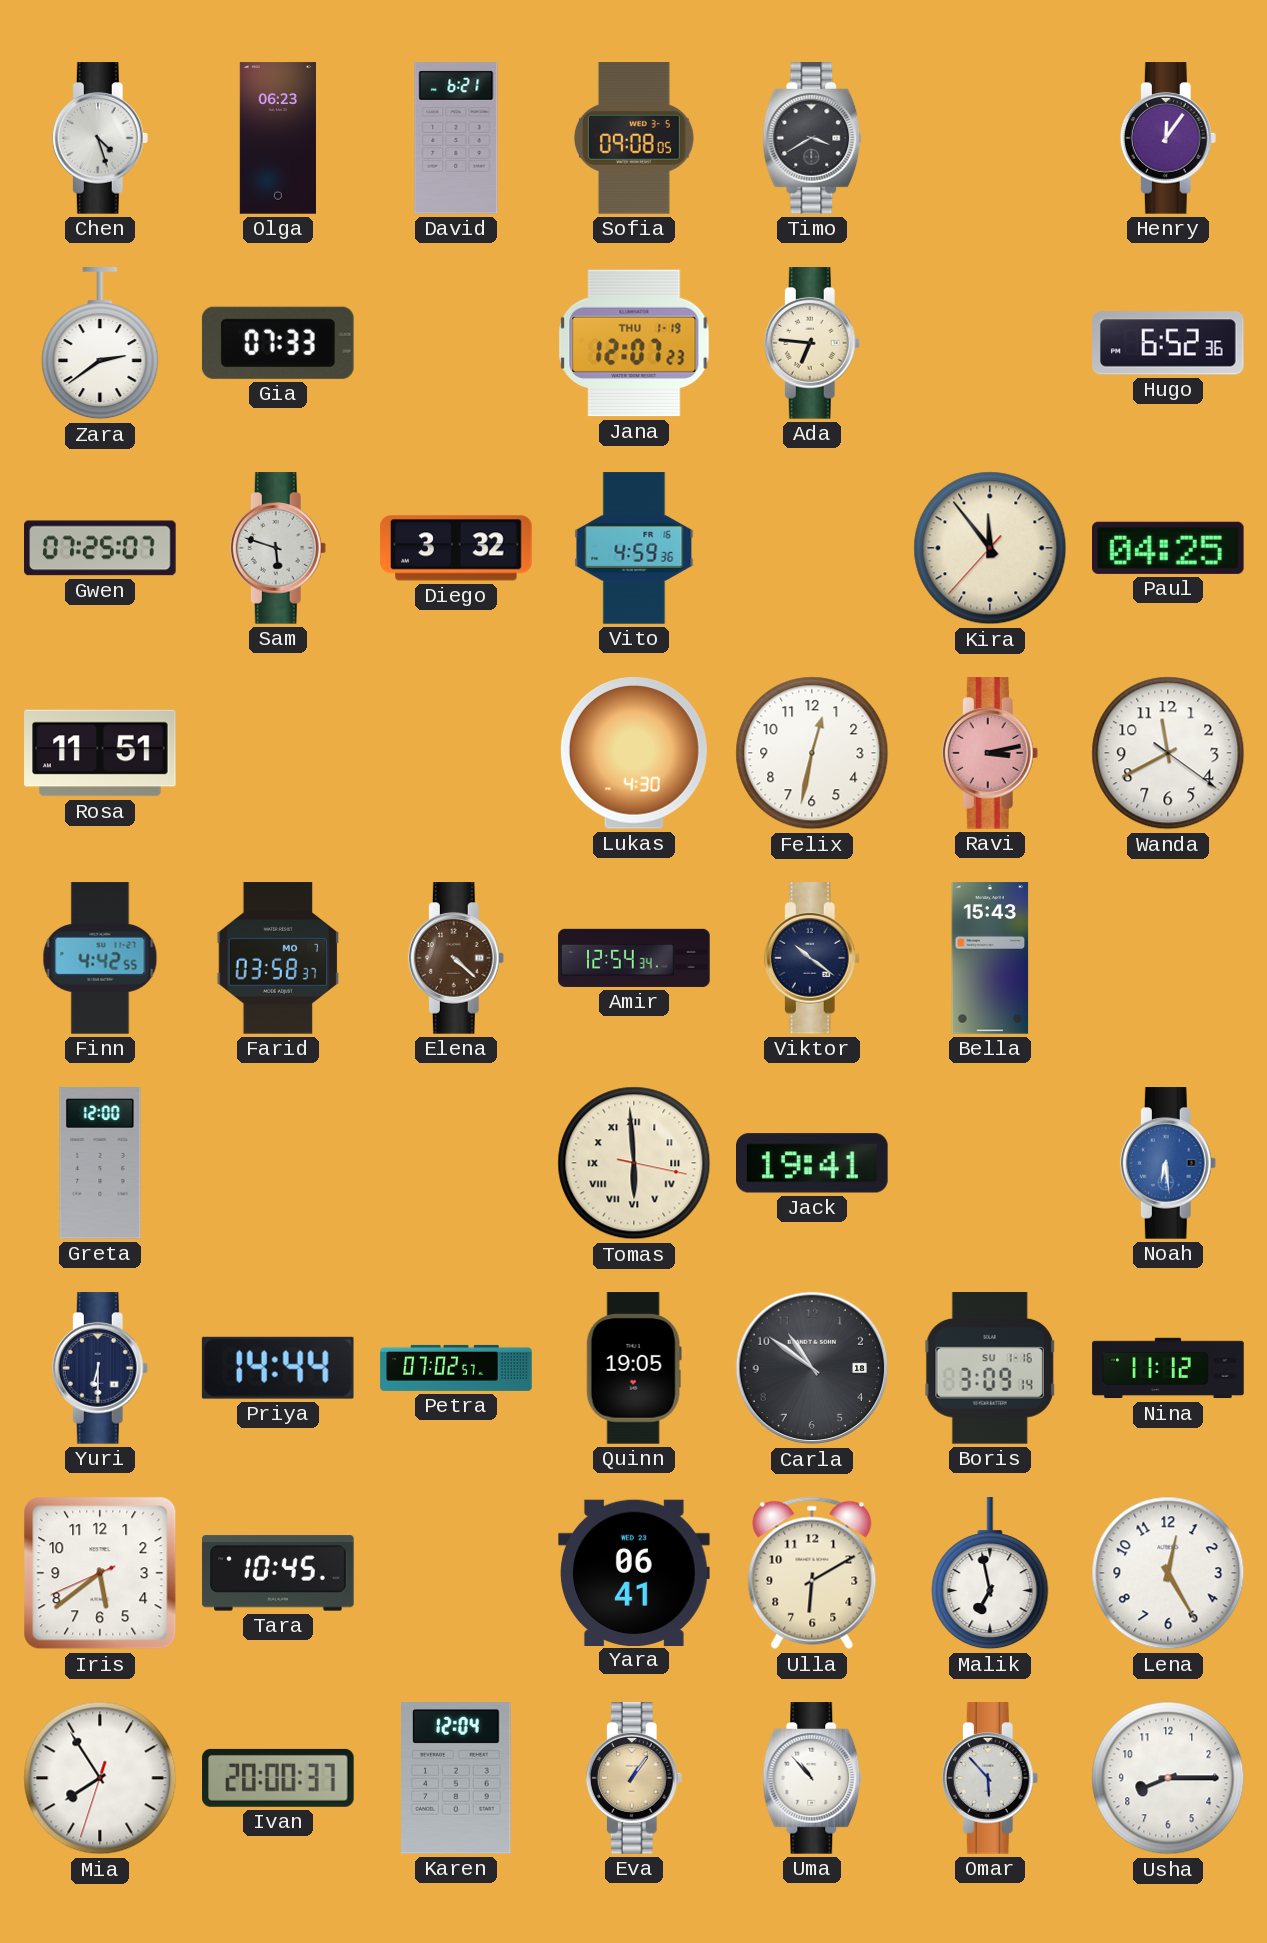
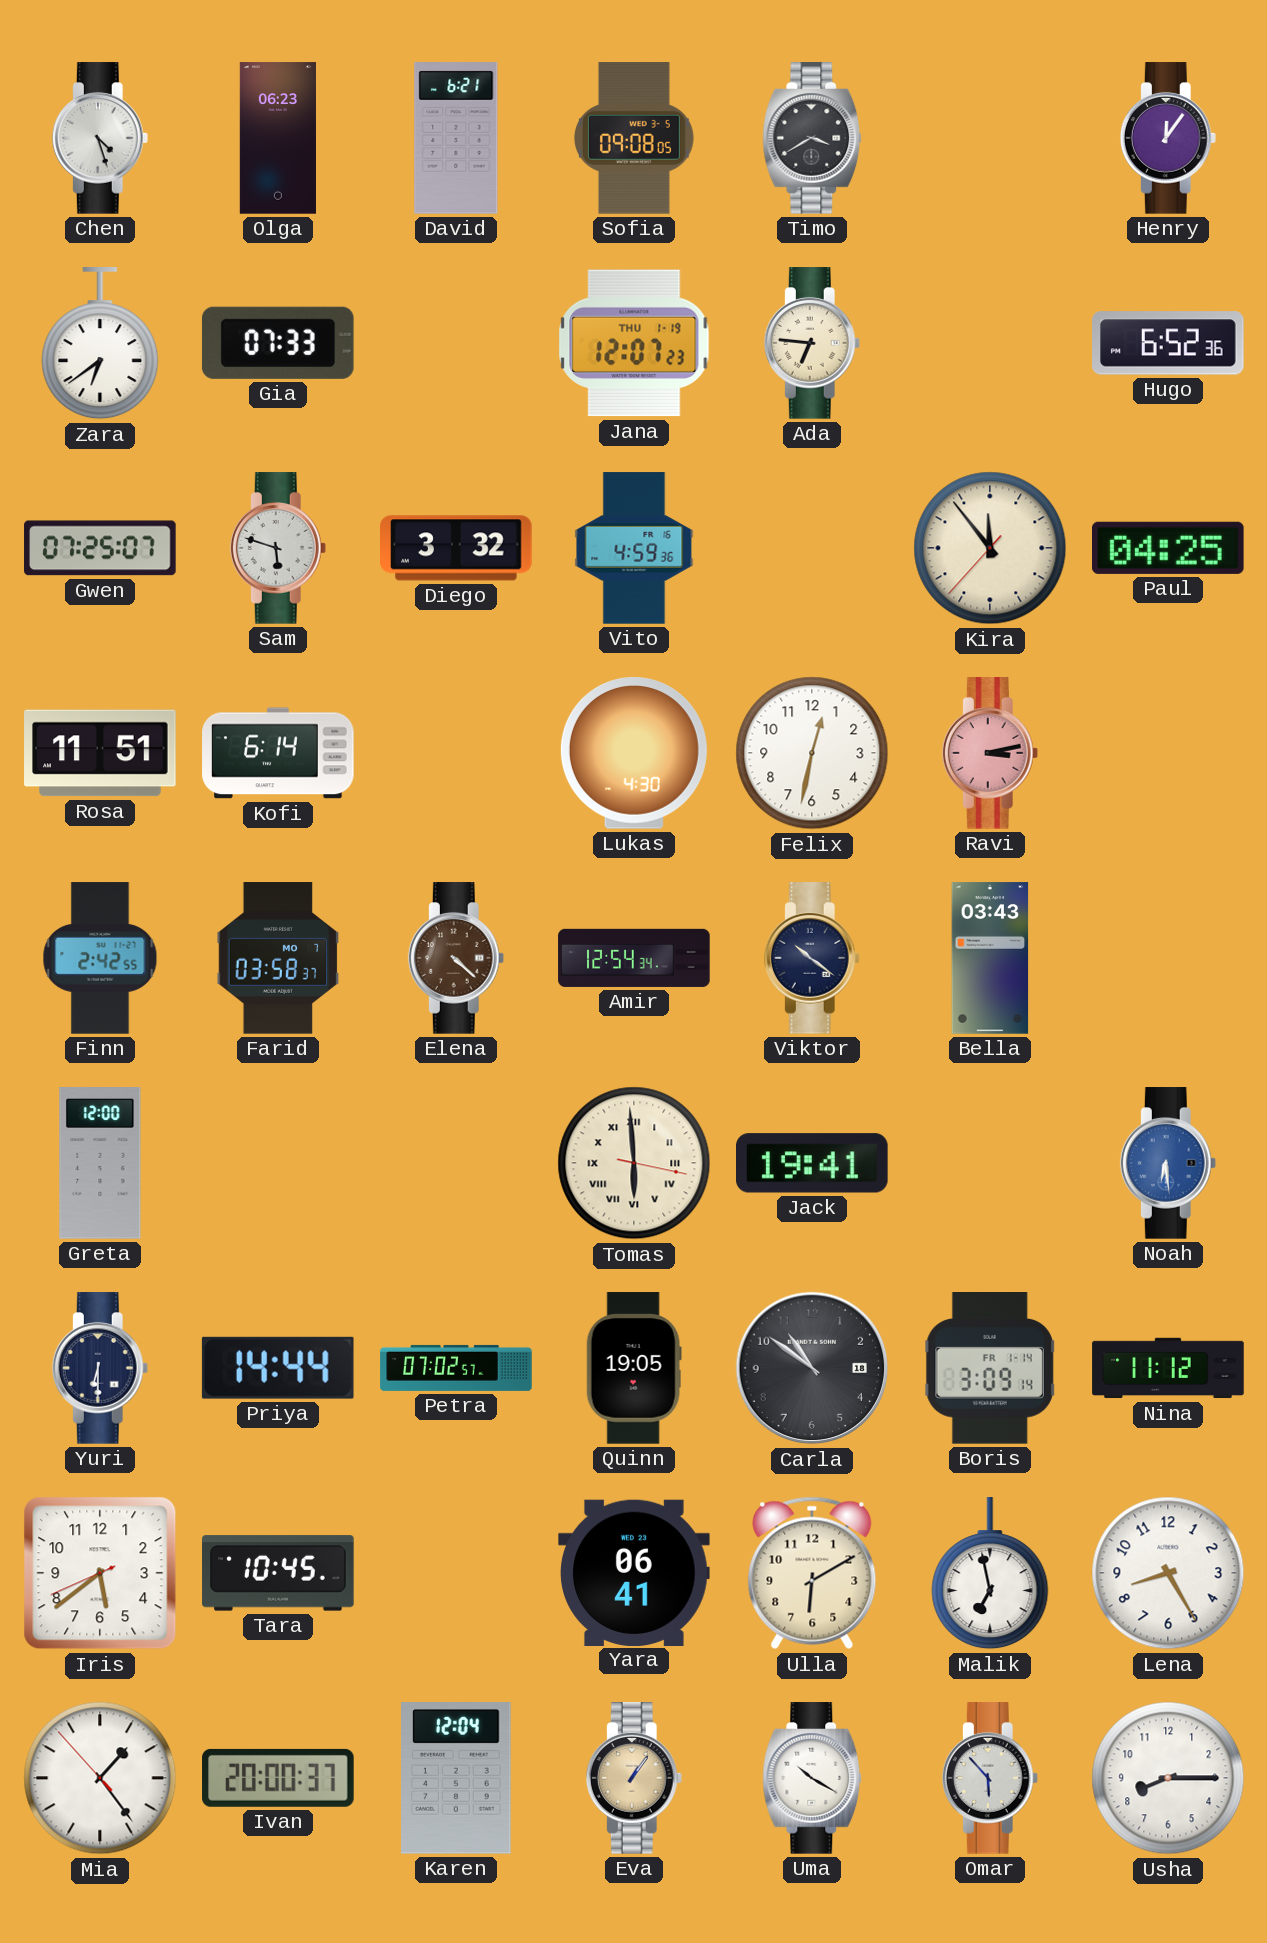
Zara: 2:39 -> 6:39 (100, 344)
Kofi: none -> 6:14 (278, 753)
Wanda: 11:40 -> none (1168, 753)
Finn: 4:42 -> 2:42 (100, 958)
Bella: 15:43 -> 03:43 (990, 958)
Boris date: SU 1-16 -> FR 1-14 (990, 1369)
Lena: 12:25 -> 8:25 (1168, 1573)
Mia: 7:54 -> 1:23 (100, 1778)
Uma: 10:53 -> 10:20 (812, 1778)
